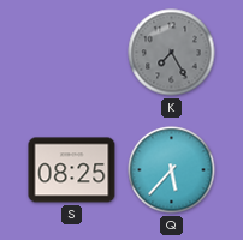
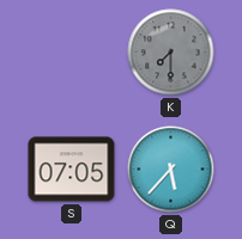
K: 7:25 -> 7:30 (171, 53)
S: 08:25 -> 07:05 (72, 170)
